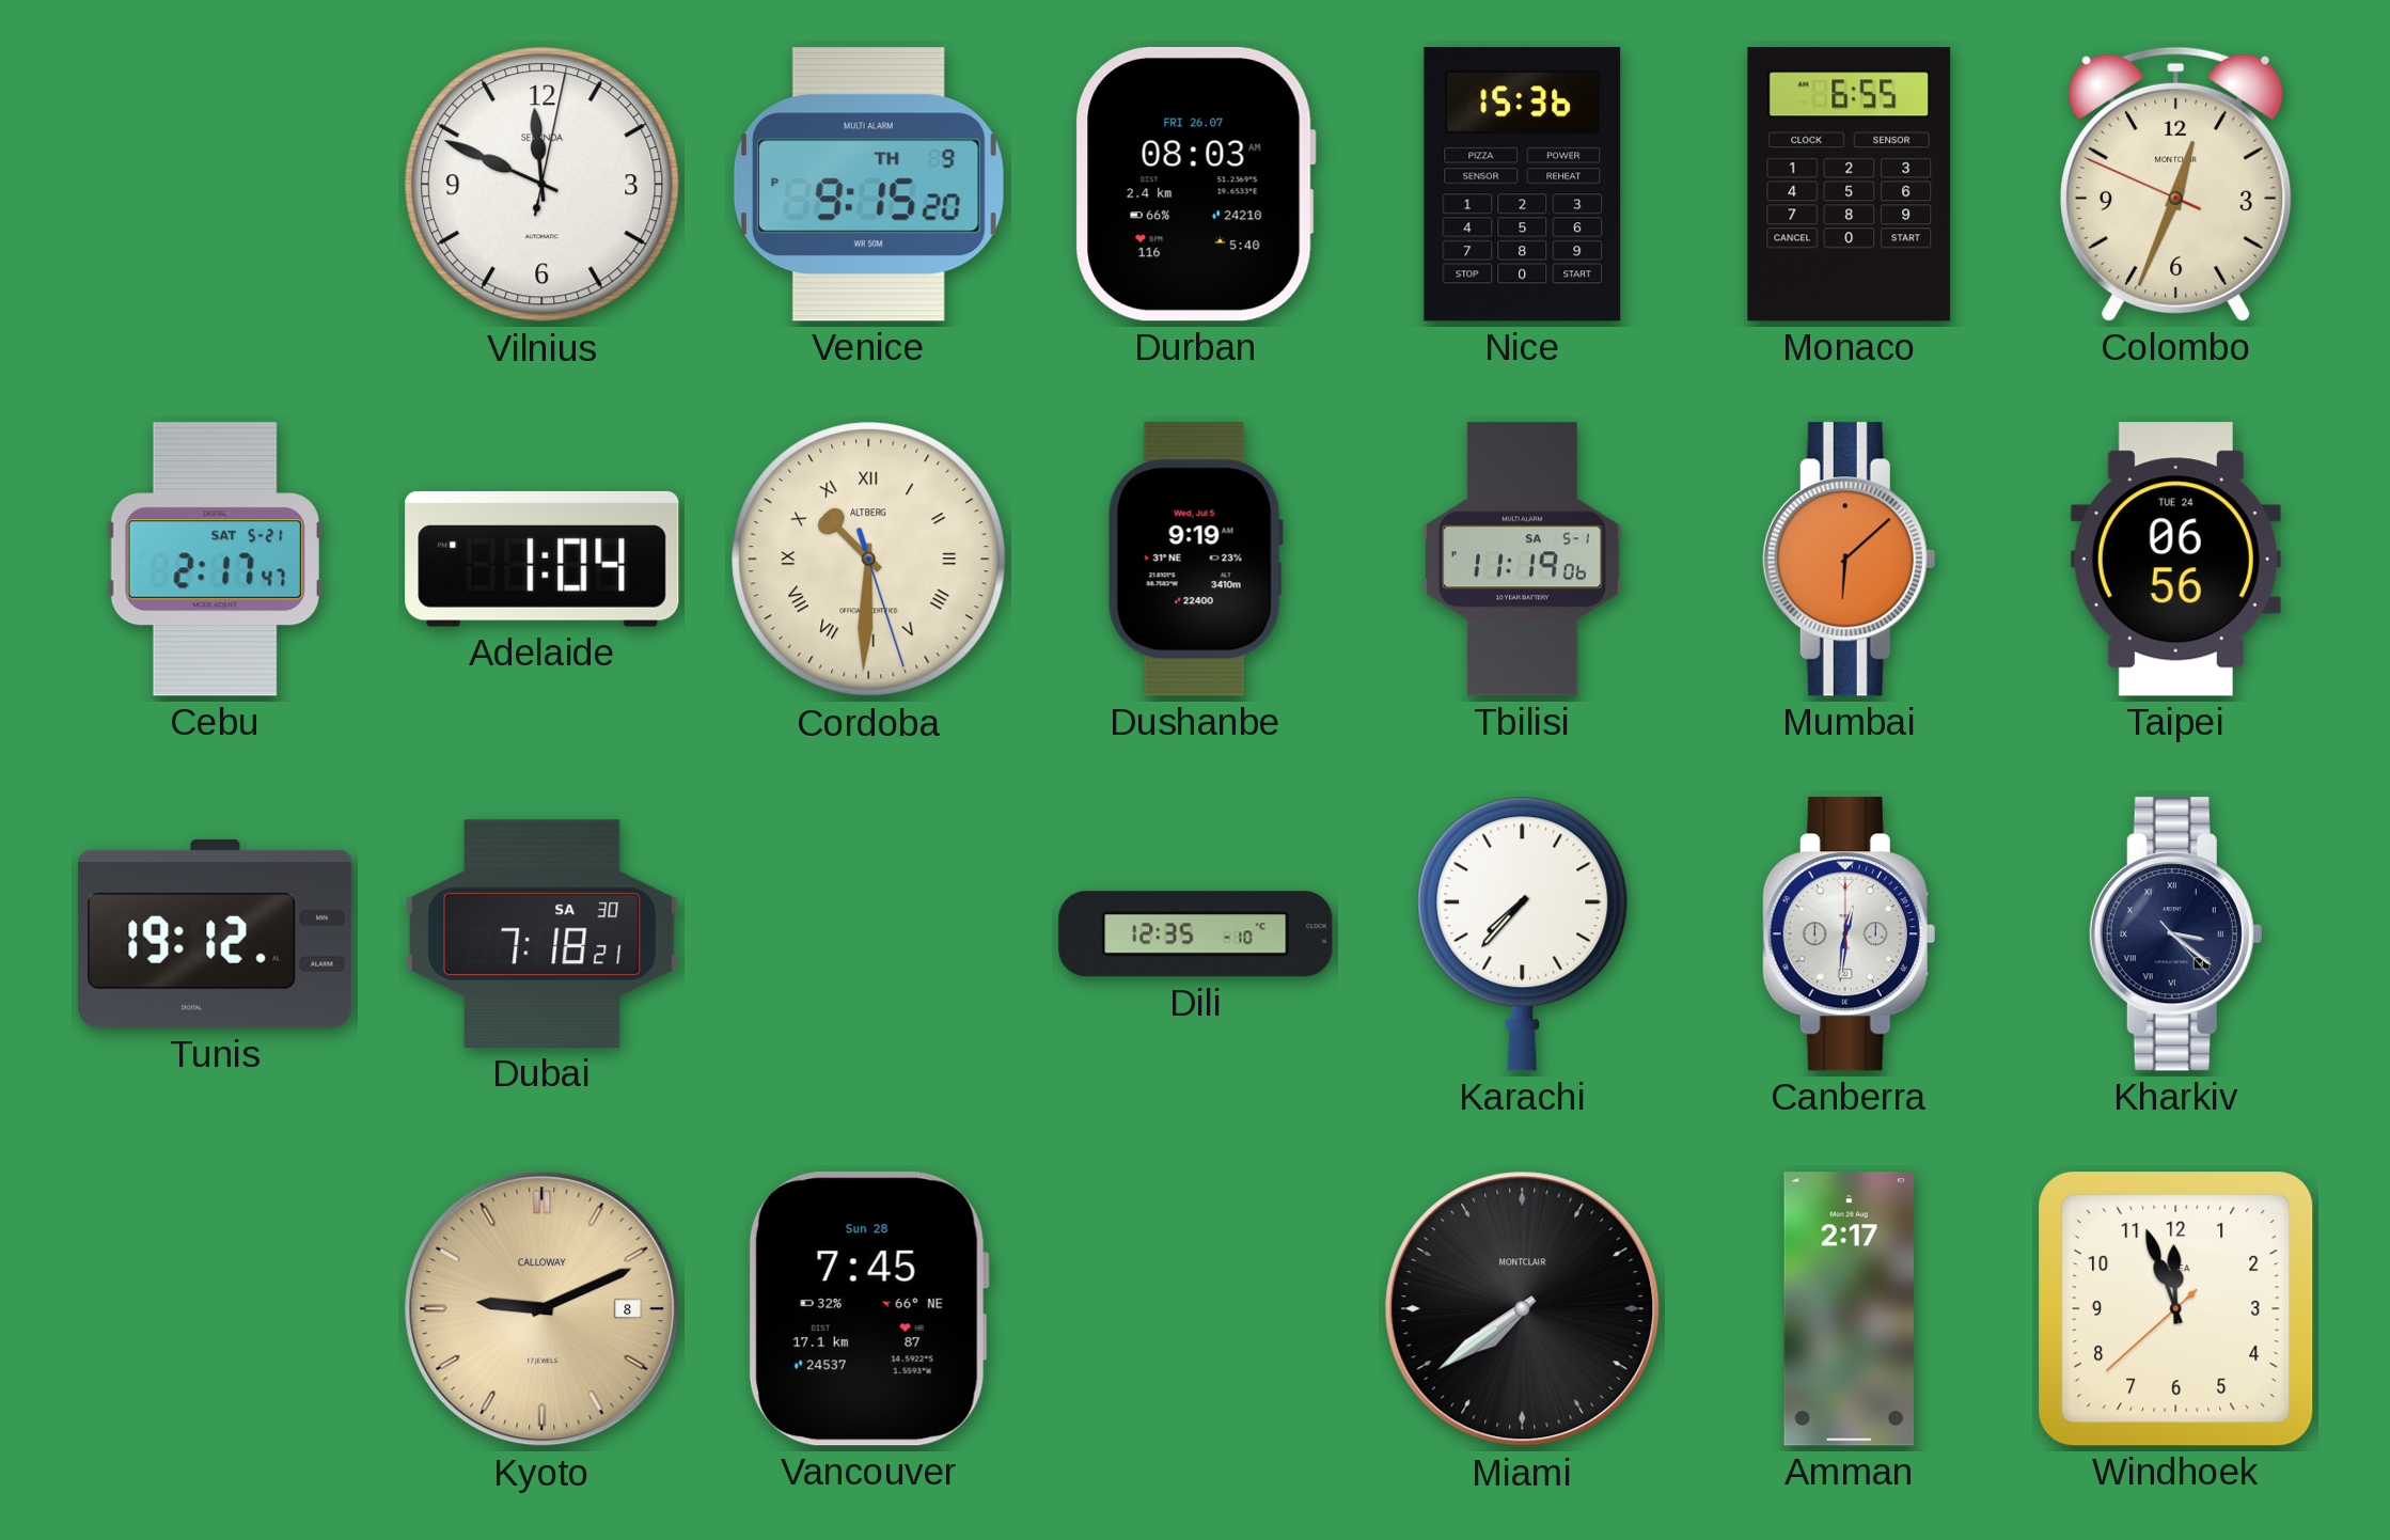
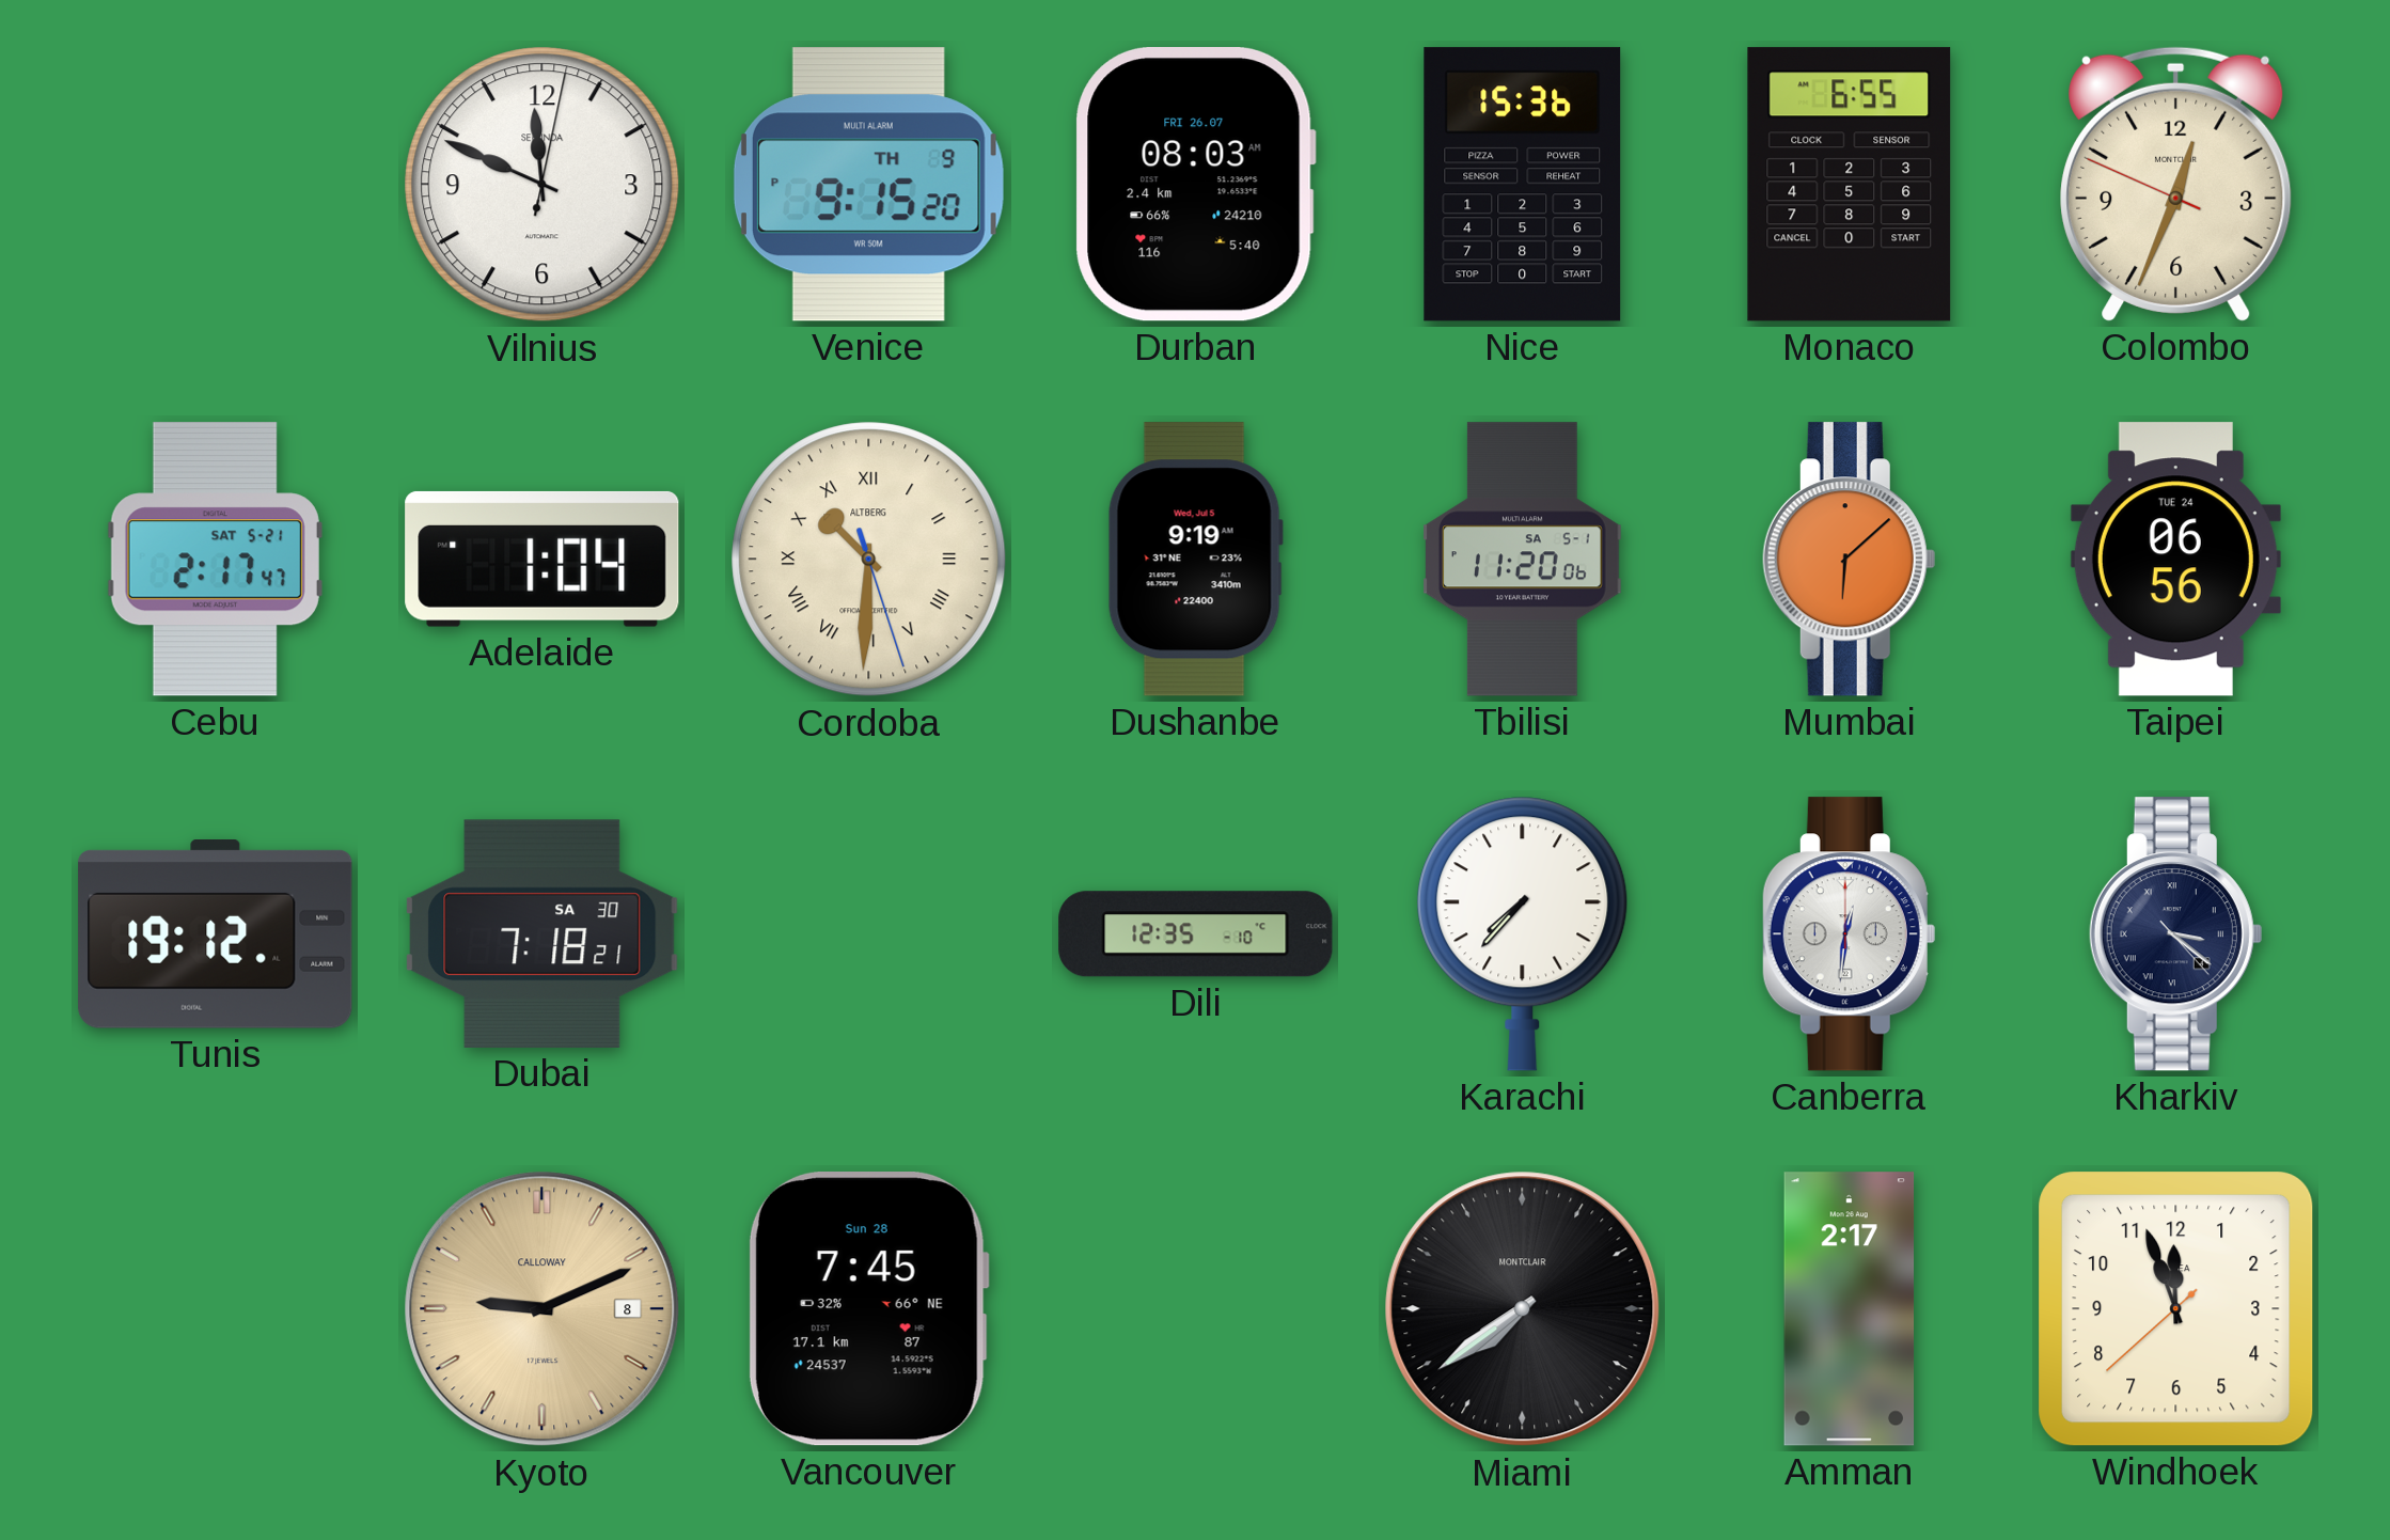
Tbilisi: 11:19 -> 11:20 (1523, 560)
